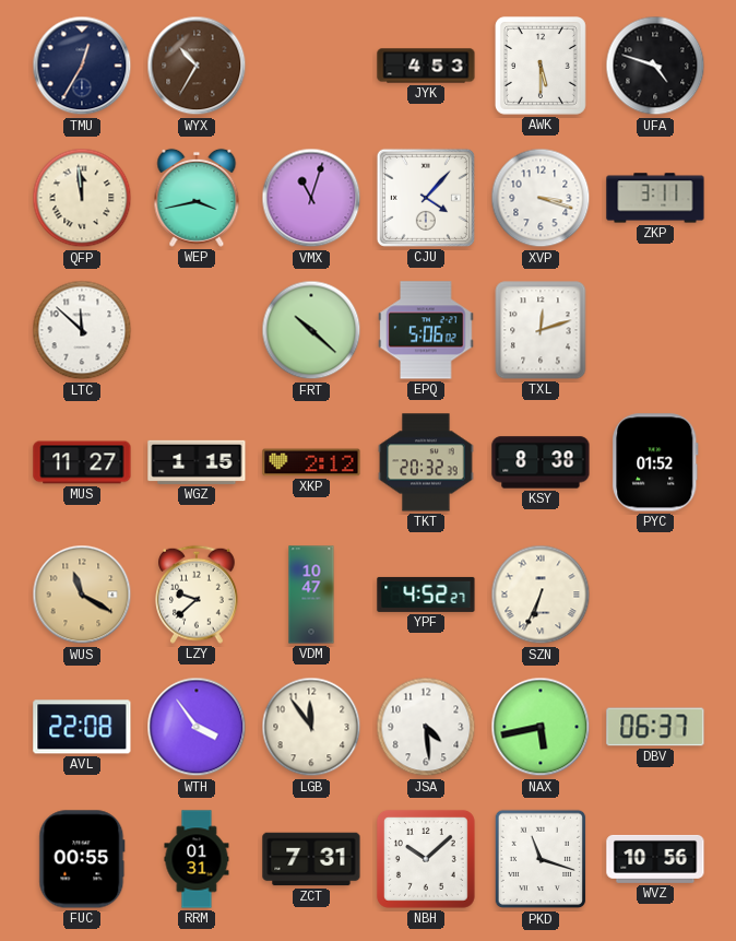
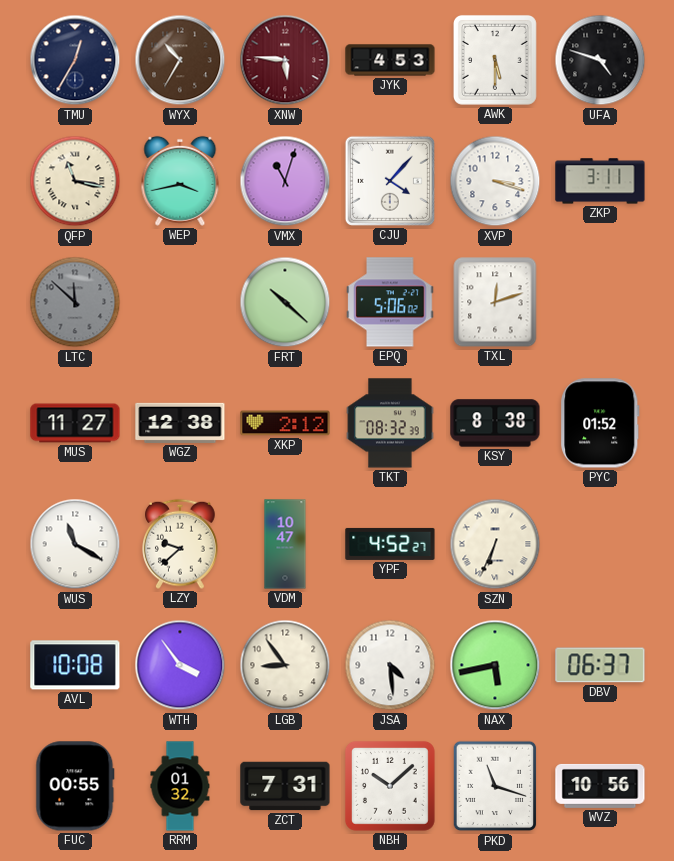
XNW: none -> 5:46 (285, 60)
QFP: 11:59 -> 11:17 (75, 181)
LTC dial: white -> grey (75, 302)
WGZ: 1:15 -> 12:38 (180, 423)
TKT: 20:32 -> 08:32 (390, 423)
WUS dial: champagne -> white (75, 544)
AVL: 22:08 -> 10:08 (75, 665)
LGB: 11:54 -> 8:54 (285, 665)
RRM: 01:31 -> 01:32 (180, 786)
